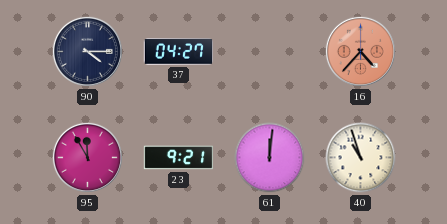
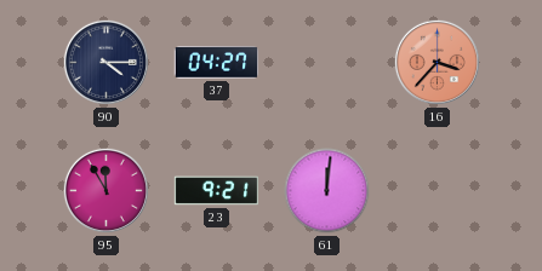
16: 4:37 -> 3:37 (437, 62)
40: 10:57 -> none (361, 158)
